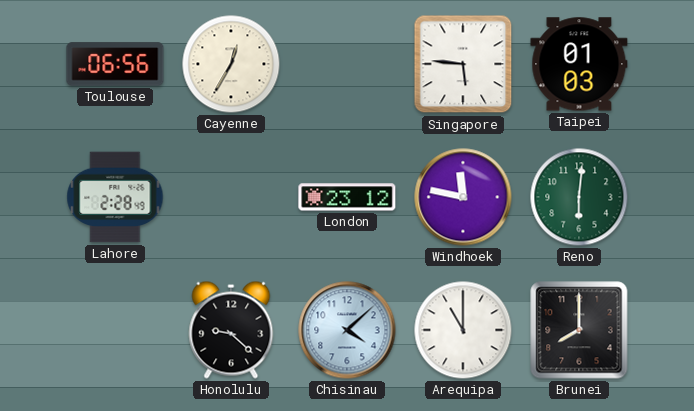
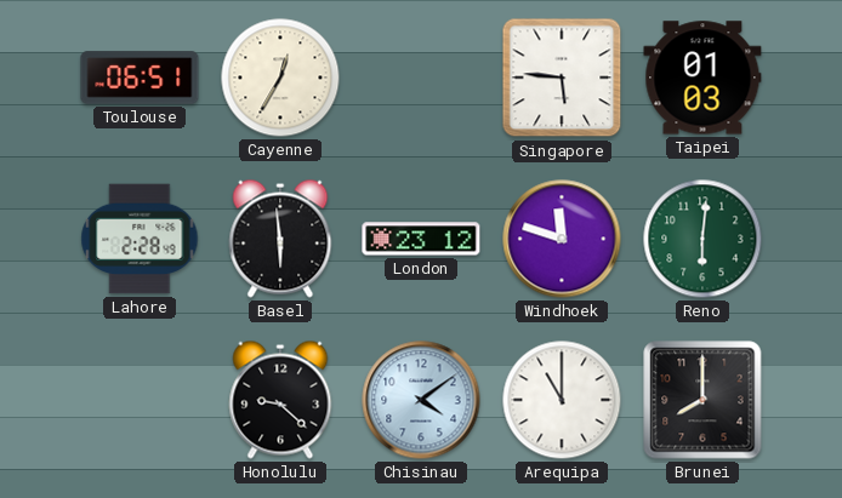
Toulouse: 06:56 -> 06:51 (140, 78)
Basel: none -> 5:59 (280, 239)
Windhoek: 11:47 -> 11:48 (562, 239)
Chisinau: 4:08 -> 4:09 (421, 400)
